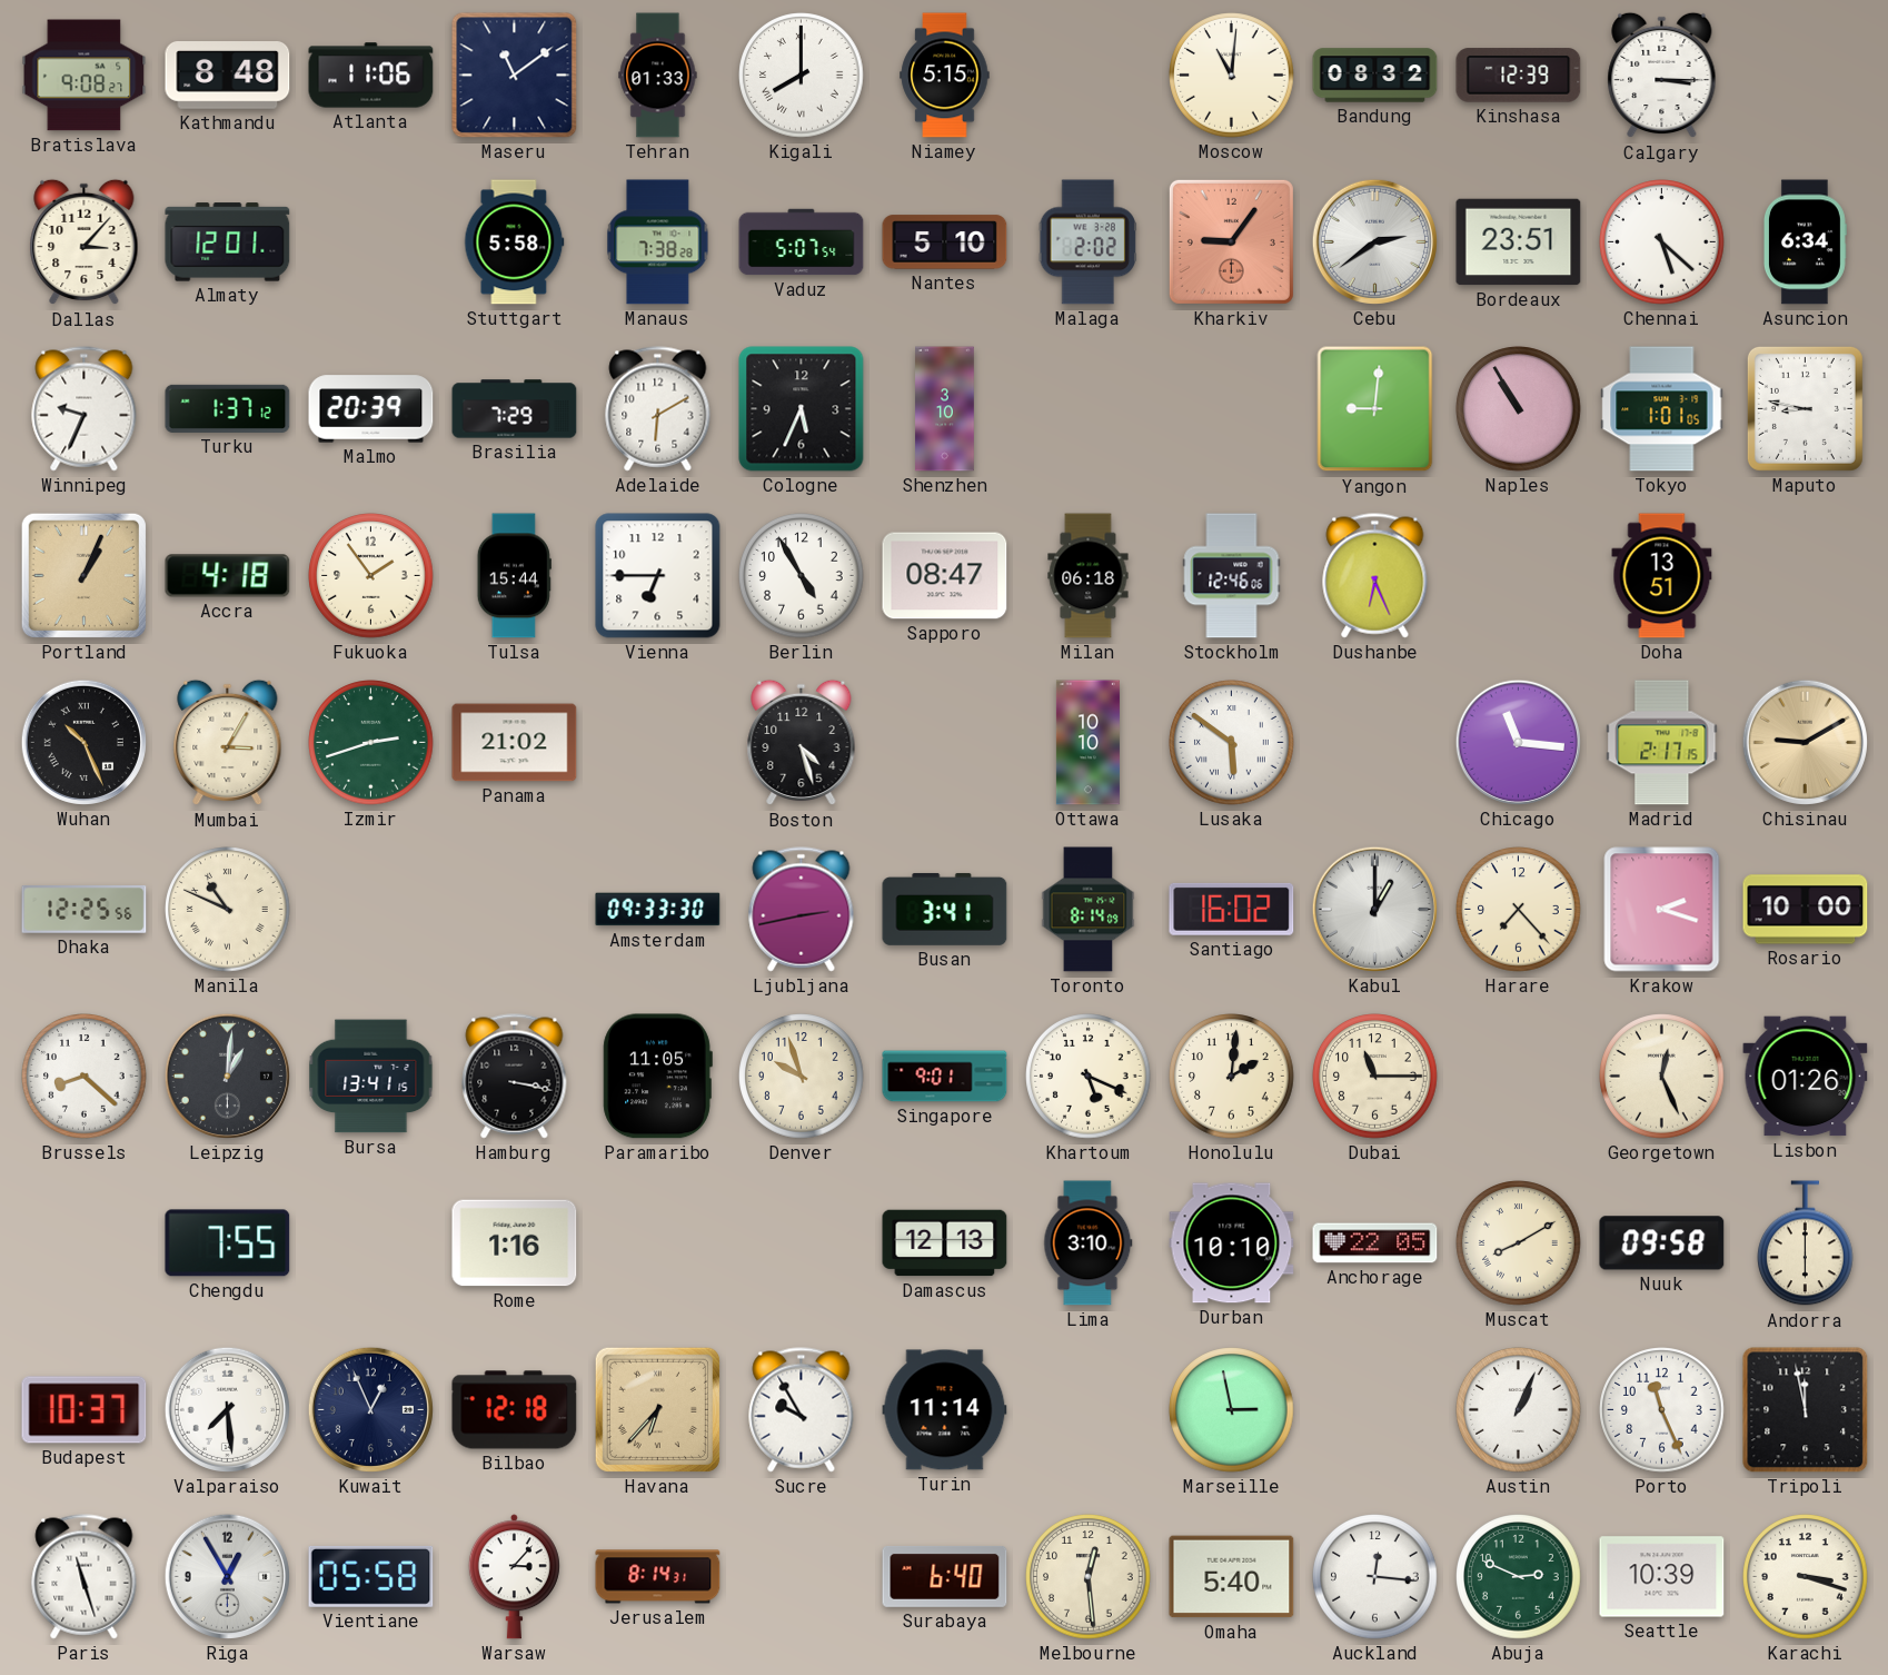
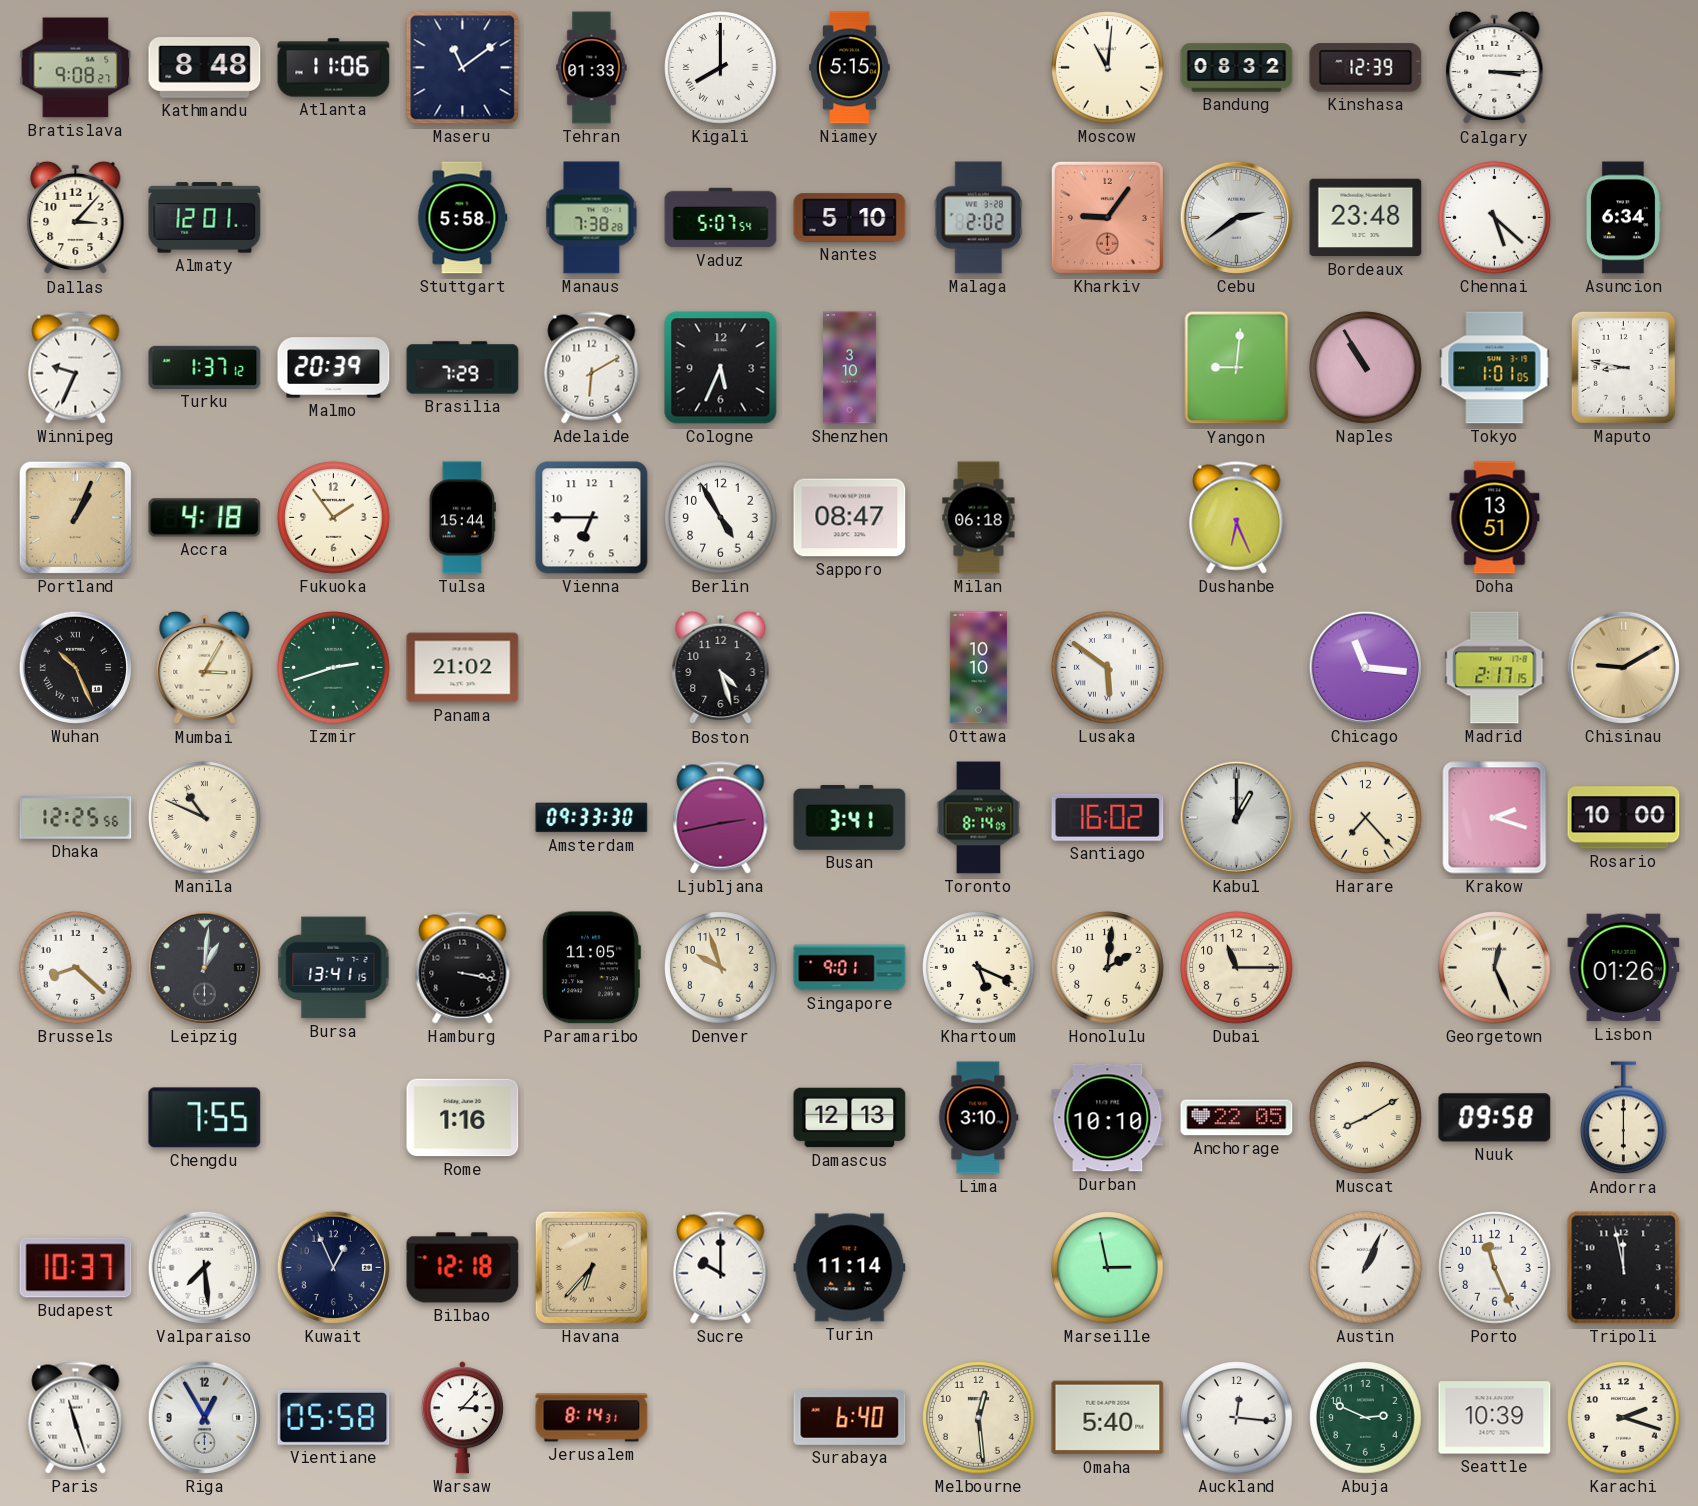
Bordeaux: 23:51 -> 23:48 (1366, 218)
Stockholm: 12:46 -> none (1232, 576)
Sucre: 9:55 -> 10:00 (721, 1268)
Karachi: 3:18 -> 2:18 (1624, 1418)
